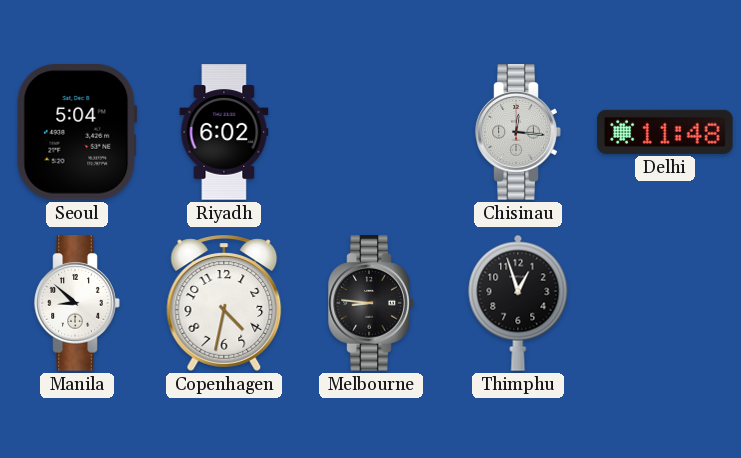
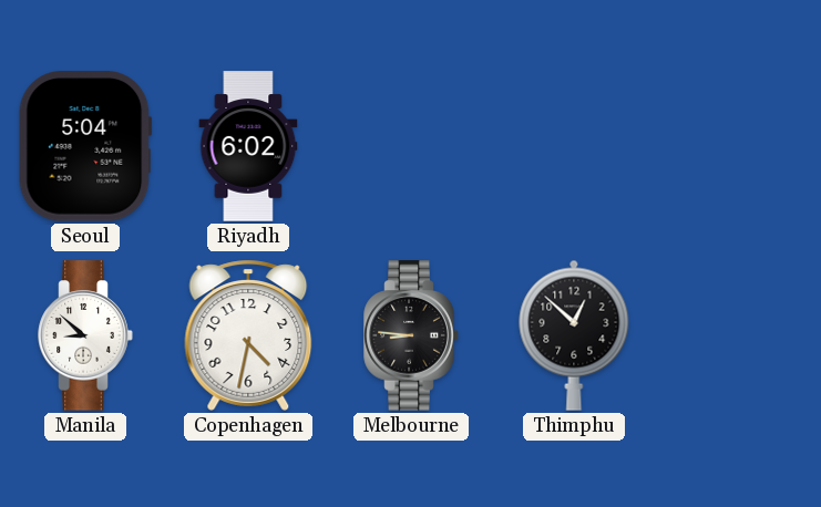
Chisinau: 12:16 -> none (518, 132)
Delhi: 11:48 -> none (665, 132)
Thimphu: 12:57 -> 12:52 (574, 335)
